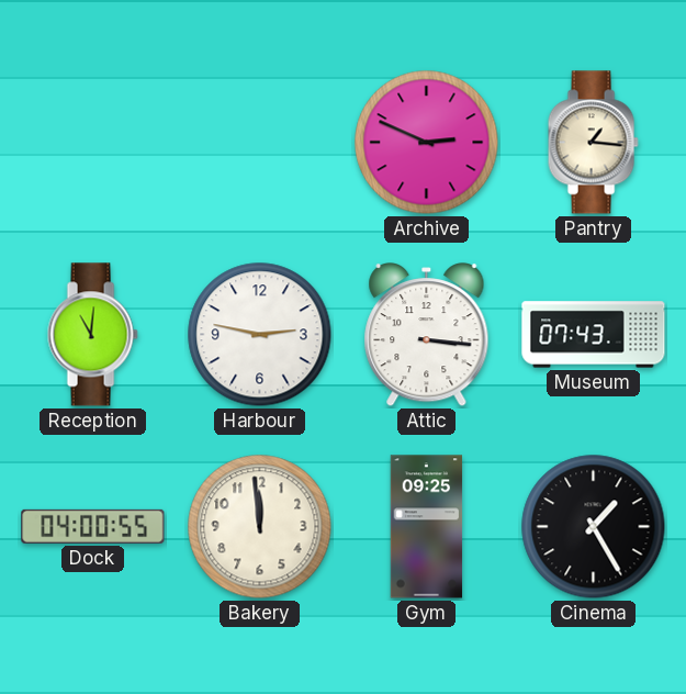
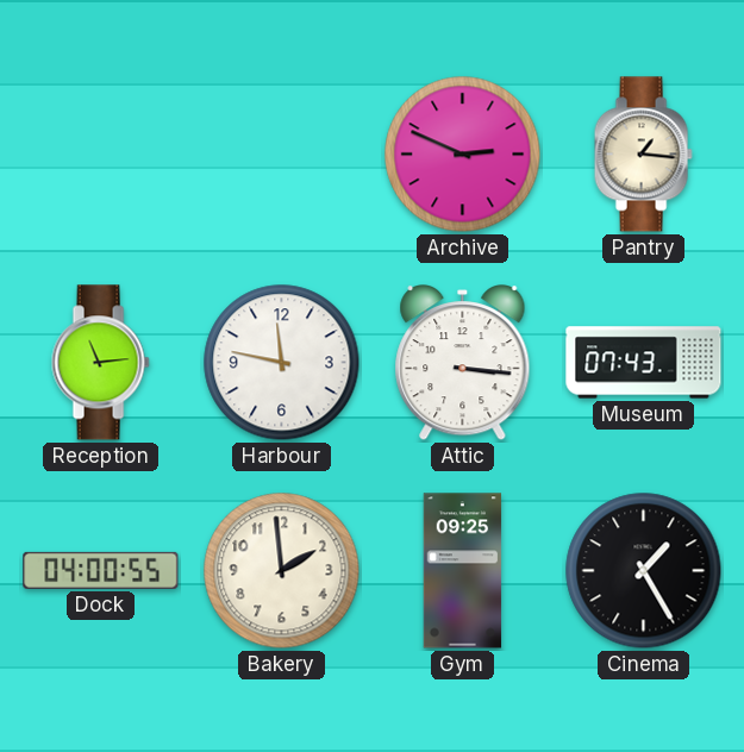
Reception: 11:01 -> 11:14 (100, 363)
Harbour: 2:47 -> 11:47 (282, 363)
Bakery: 11:59 -> 1:59 (282, 571)
